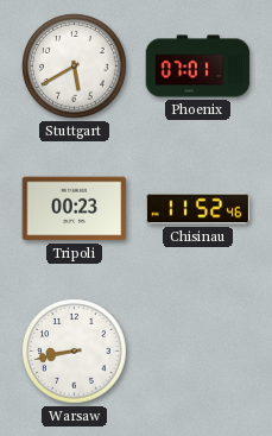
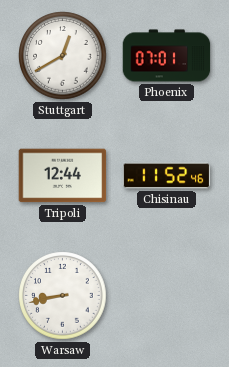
Stuttgart: 5:40 -> 12:40 (63, 56)
Tripoli: 00:23 -> 12:44 (63, 176)
